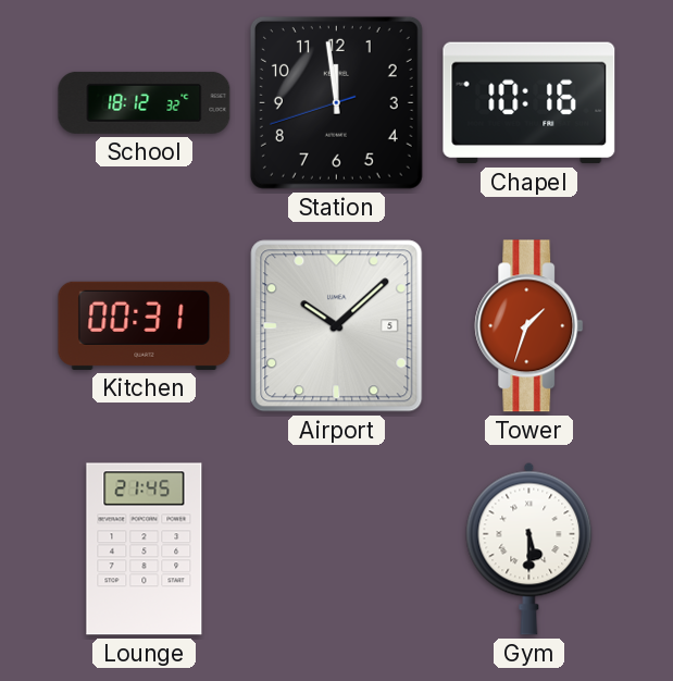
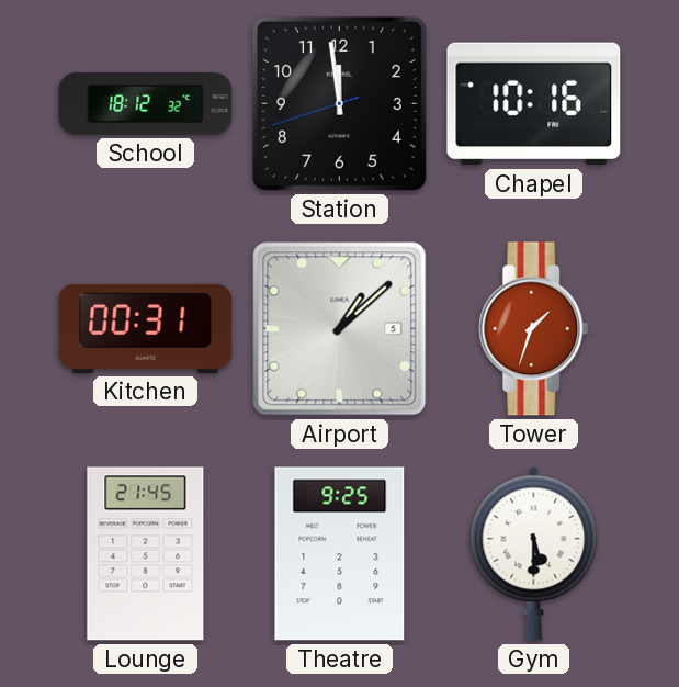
Airport: 10:08 -> 1:08 (340, 329)
Theatre: none -> 9:25 (340, 554)
